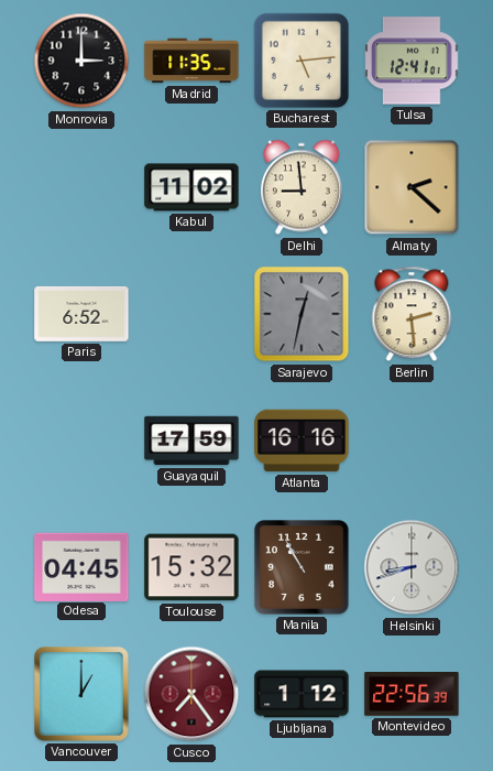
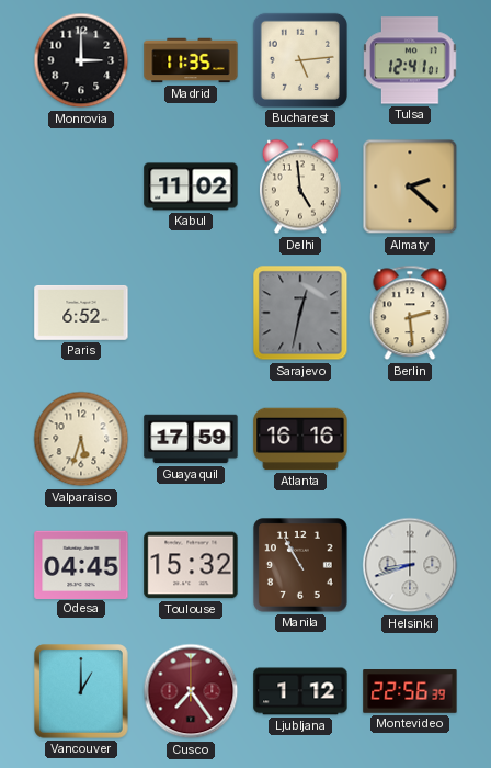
Delhi: 8:59 -> 4:59 (300, 187)
Valparaiso: none -> 5:33 (81, 439)
